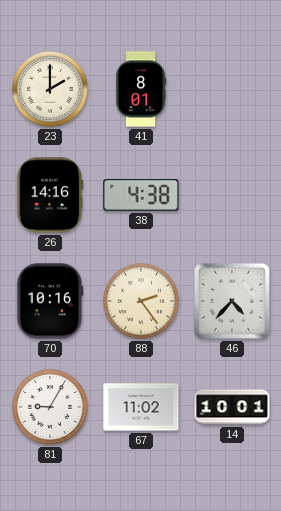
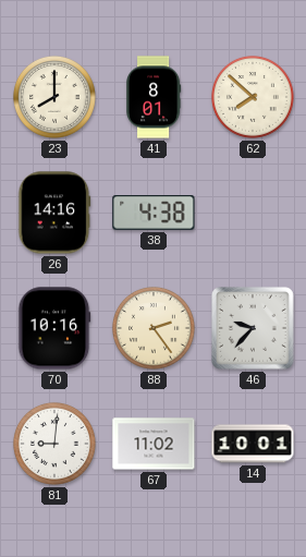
23: 2:00 -> 8:00 (56, 98)
62: none -> 7:52 (254, 98)
46: 4:37 -> 9:37 (253, 328)
81: 9:05 -> 9:01 (56, 445)
